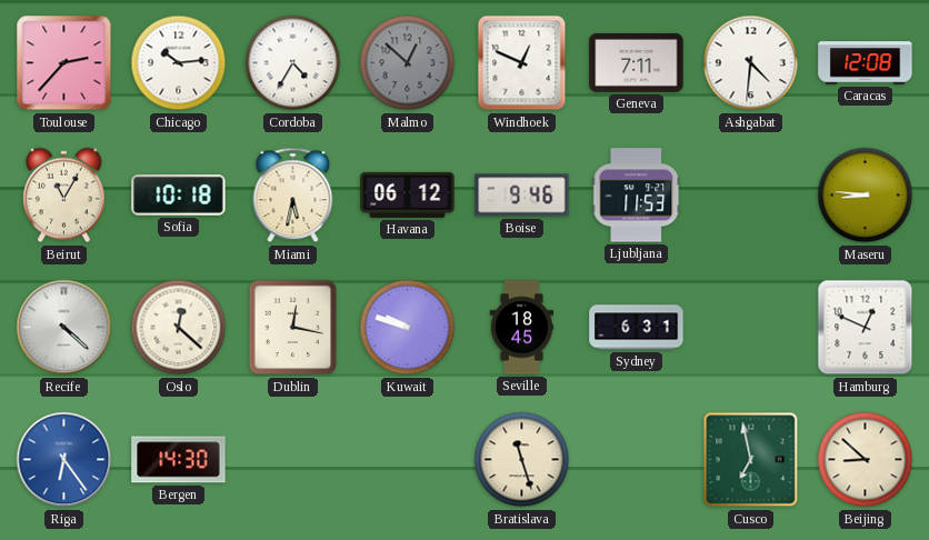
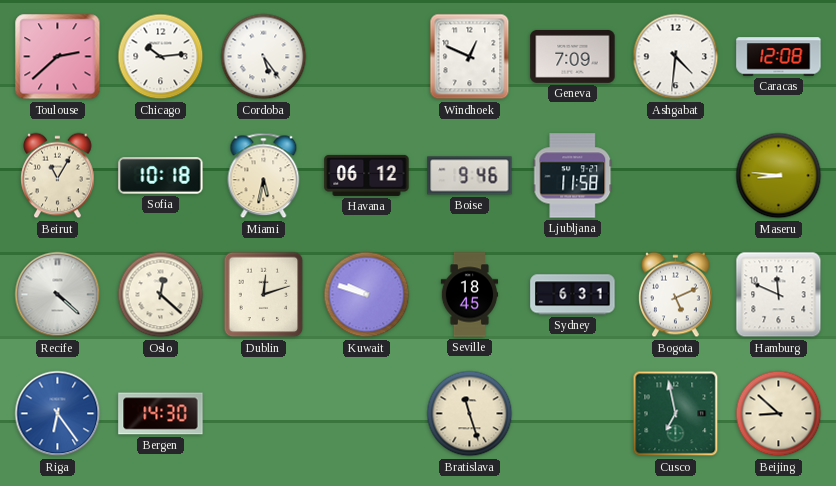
Toulouse: 2:37 -> 2:38 (58, 57)
Cordoba: 4:35 -> 5:24 (264, 57)
Malmo: 12:52 -> none (408, 63)
Geneva: 7:11 -> 7:09 (573, 56)
Ljubljana: 11:53 -> 11:58 (573, 176)
Dublin: 12:17 -> 12:12 (264, 295)
Bogota: none -> 5:11 (676, 295)
Hamburg: 12:49 -> 11:49 (779, 295)
